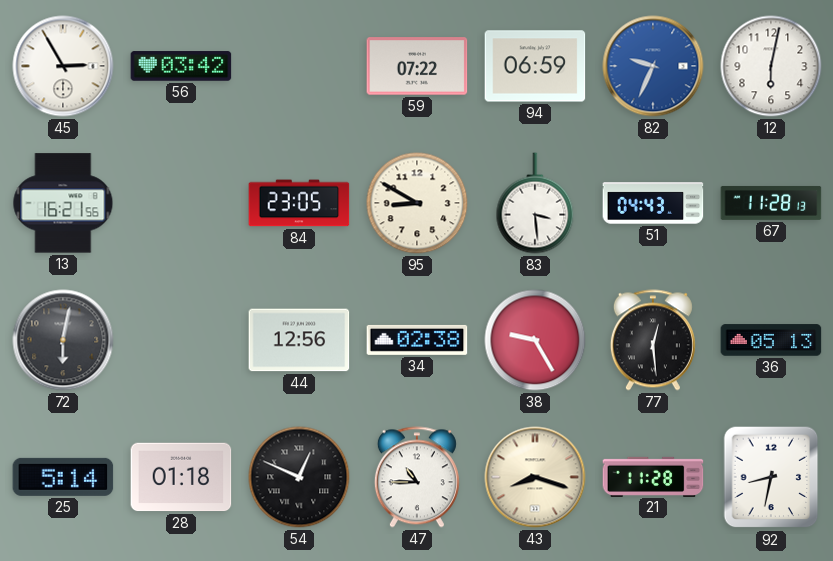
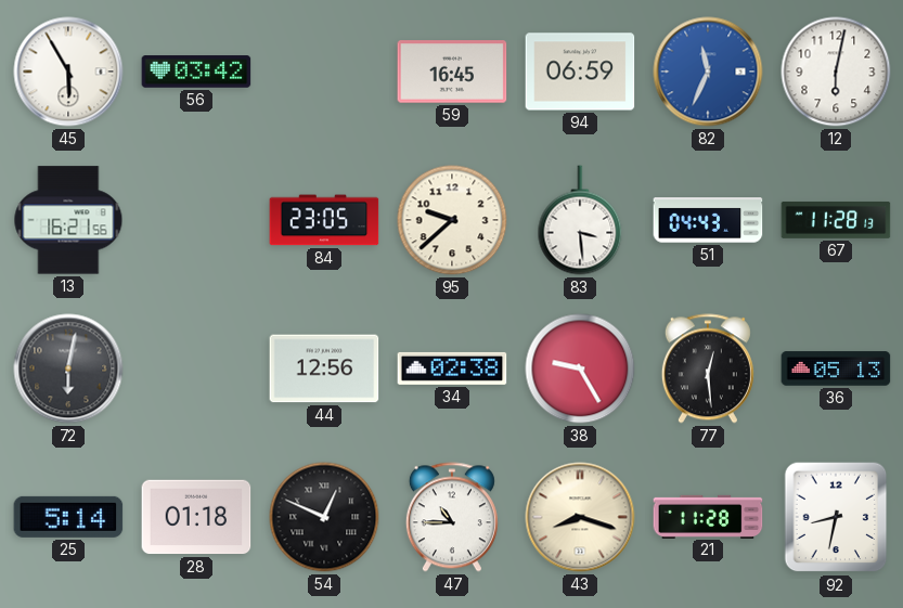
45: 2:55 -> 5:55 (68, 72)
59: 07:22 -> 16:45 (452, 72)
82: 9:34 -> 11:34 (708, 72)
95: 8:50 -> 9:38 (452, 220)
